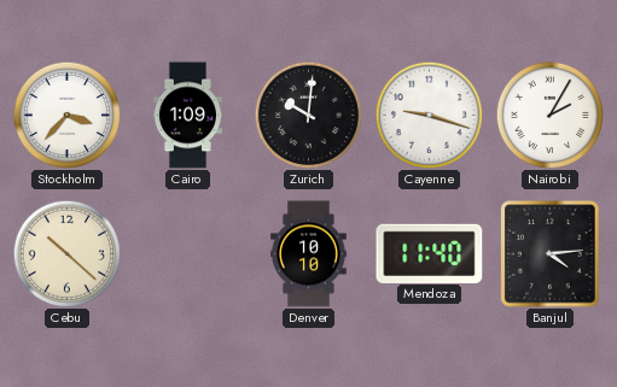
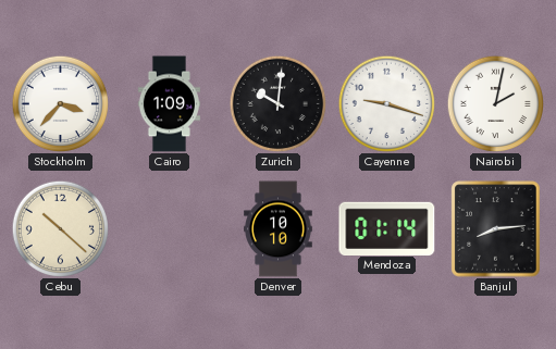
Nairobi: 2:05 -> 2:02 (495, 103)
Mendoza: 11:40 -> 01:14 (387, 228)
Banjul: 4:14 -> 8:14 (496, 229)
